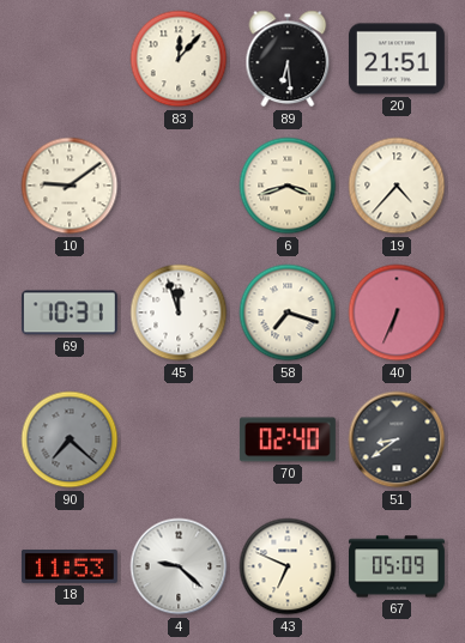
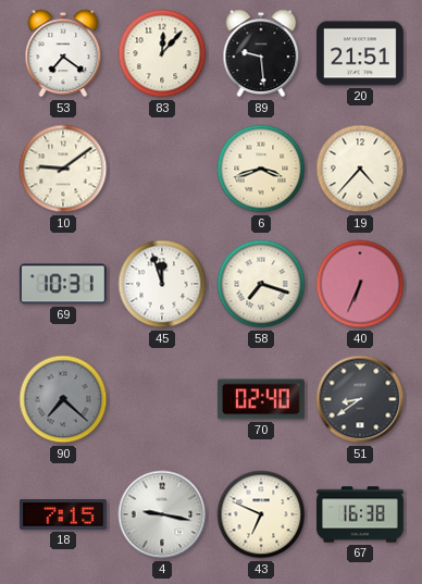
53: none -> 7:21 (63, 53)
89: 6:29 -> 9:29 (261, 53)
18: 11:53 -> 7:15 (63, 515)
4: 9:22 -> 9:17 (162, 514)
67: 05:09 -> 16:38 (361, 514)
